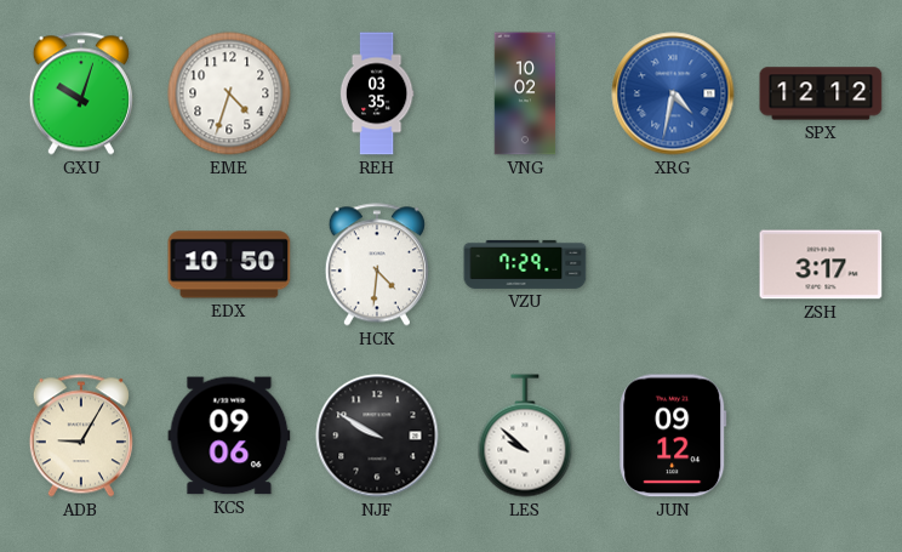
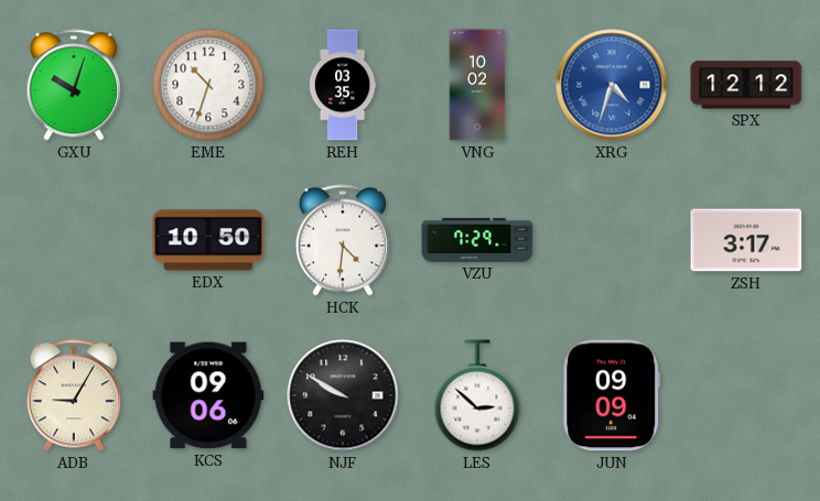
EME: 4:33 -> 10:33 (208, 85)
XRG: 4:32 -> 4:33 (612, 85)
LES: 9:52 -> 2:52 (477, 395)
JUN: 09:12 -> 09:09 (612, 395)
